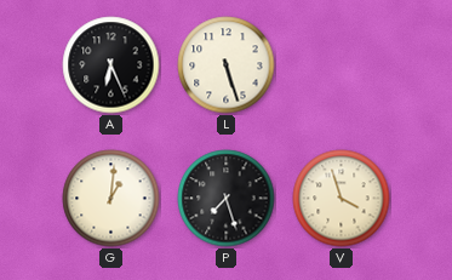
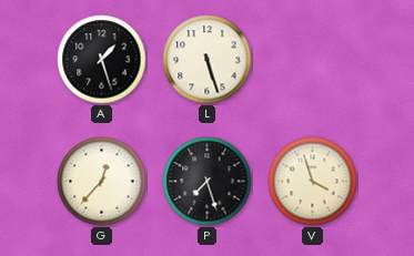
A: 6:26 -> 1:27 (102, 60)
G: 1:01 -> 12:37 (102, 182)
